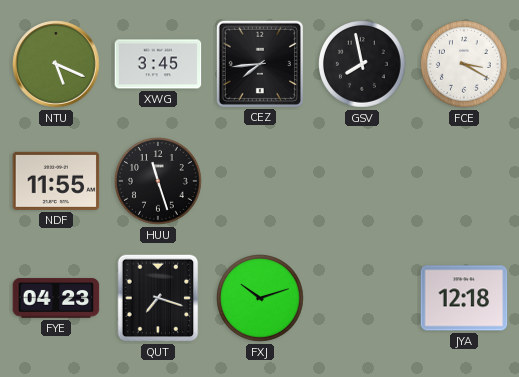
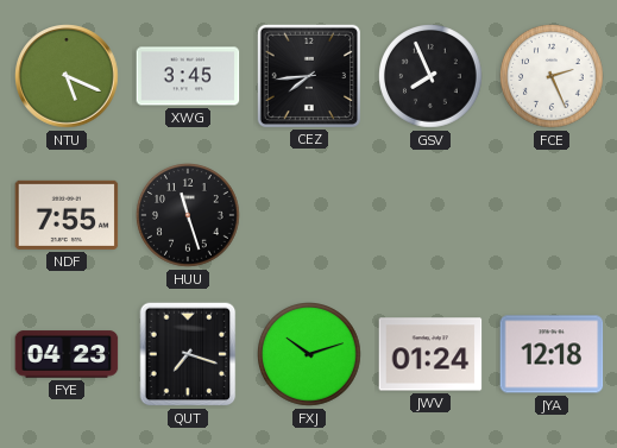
GSV: 7:58 -> 7:56 (432, 77)
FCE: 3:20 -> 2:26 (553, 77)
NDF: 11:55 -> 7:55 (67, 215)
JWV: none -> 01:24 (430, 354)
